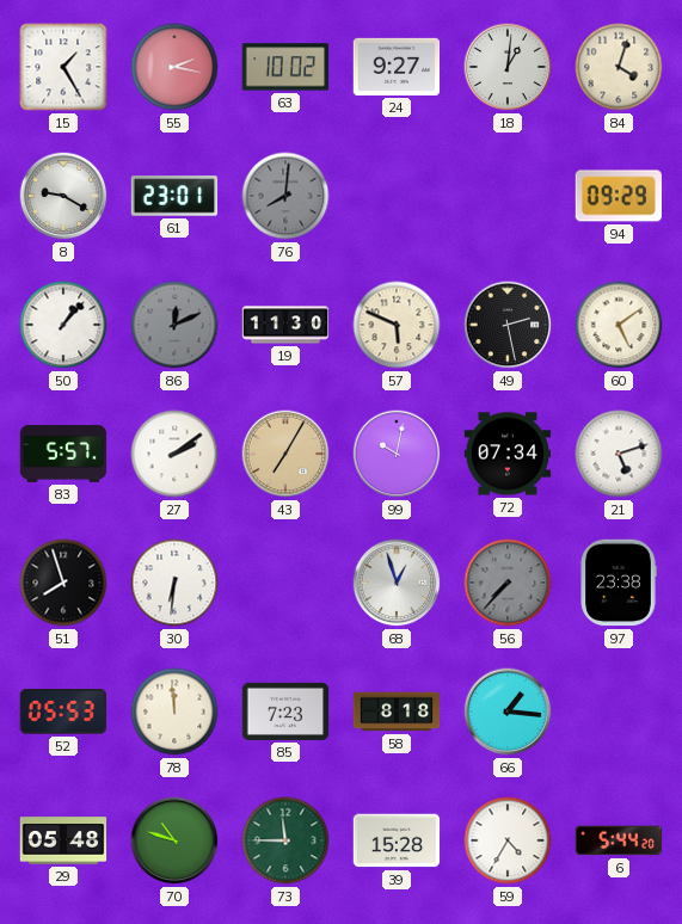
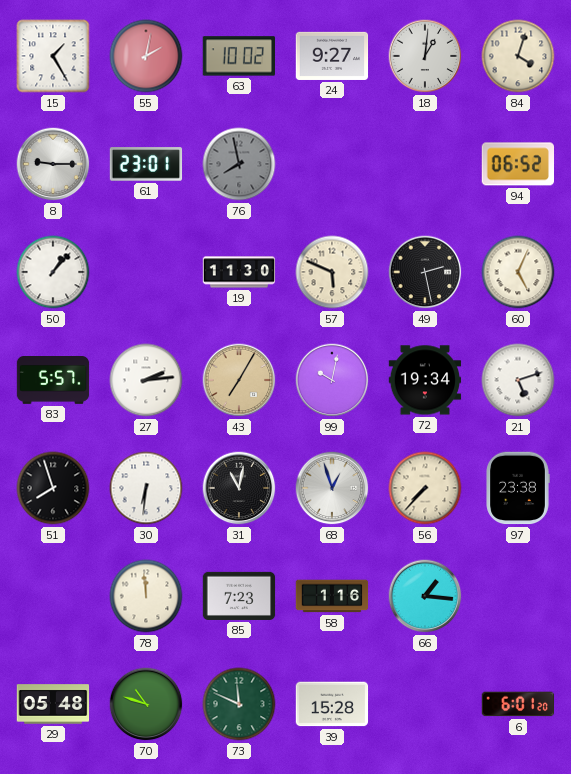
55: 2:17 -> 2:02 (146, 56)
8: 9:20 -> 9:15 (53, 164)
76: 8:01 -> 7:58 (239, 164)
94: 09:29 -> 06:52 (517, 164)
86: 12:11 -> none (174, 325)
60: 5:09 -> 5:04 (518, 272)
27: 2:09 -> 2:14 (146, 380)
72: 07:34 -> 19:34 (425, 380)
31: none -> 11:02 (239, 488)
56 dial: grey -> cream (425, 488)
52: 05:53 -> none (63, 712)
58: 8:18 -> 1:16 (332, 596)
73: 11:45 -> 11:49 (239, 704)
59: 4:35 -> none (508, 840)
6: 5:44 -> 6:01 (517, 704)
